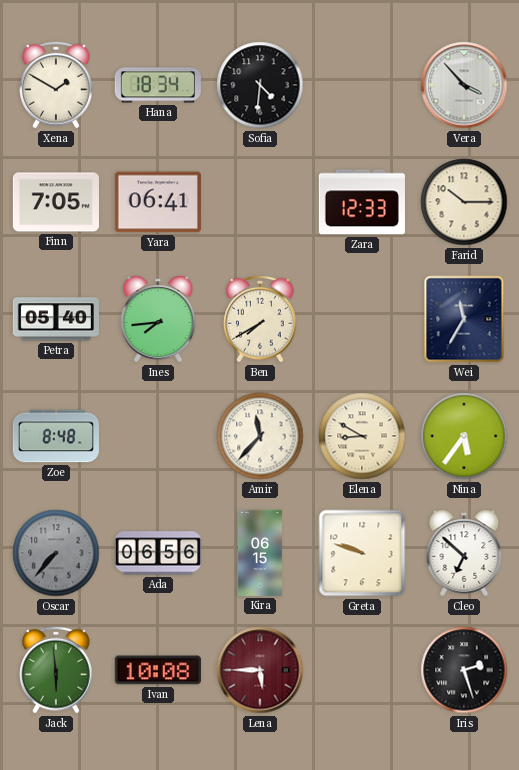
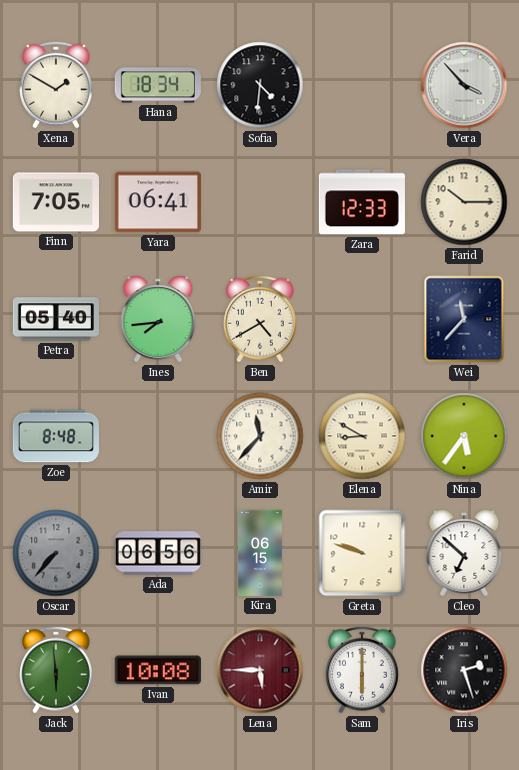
Ben: 7:40 -> 4:40 (261, 319)
Wei: 11:35 -> 11:37 (464, 319)
Sam: none -> 6:00 (363, 670)
